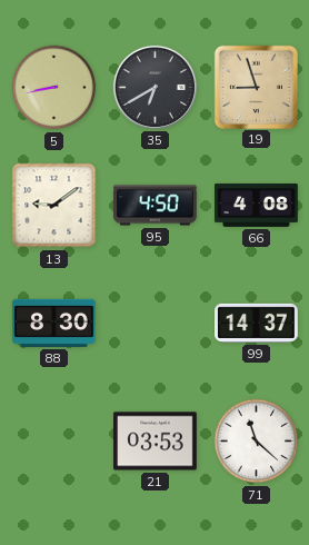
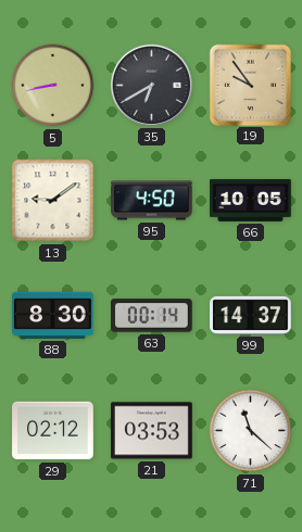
19: 8:57 -> 9:54 (250, 85)
66: 4:08 -> 10:05 (251, 200)
63: none -> 00:14 (152, 316)
29: none -> 02:12 (53, 431)
